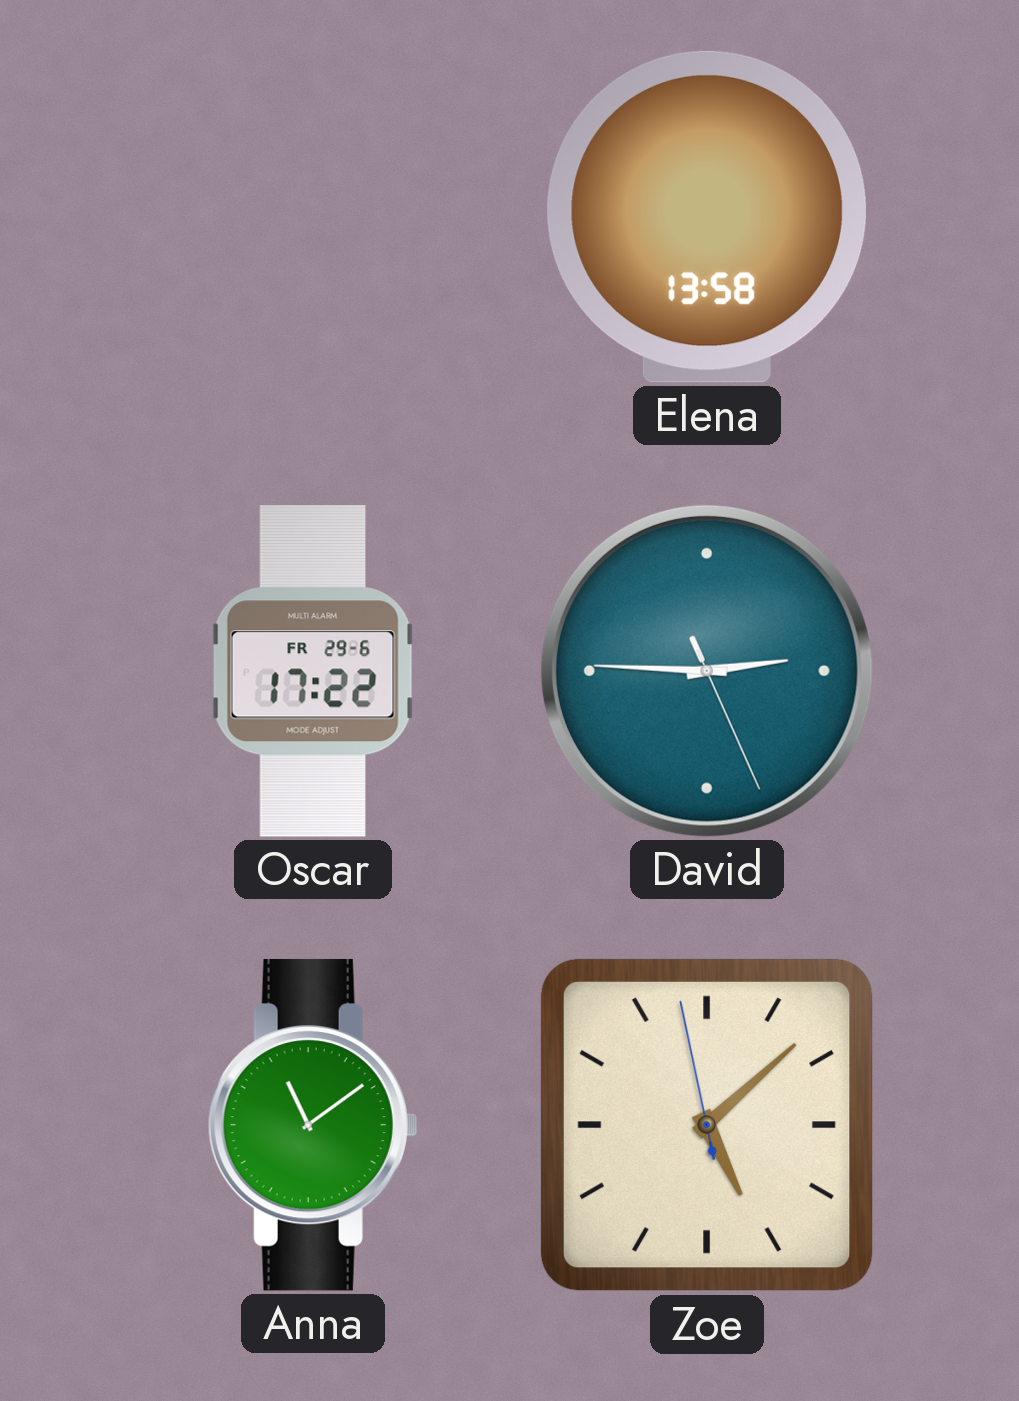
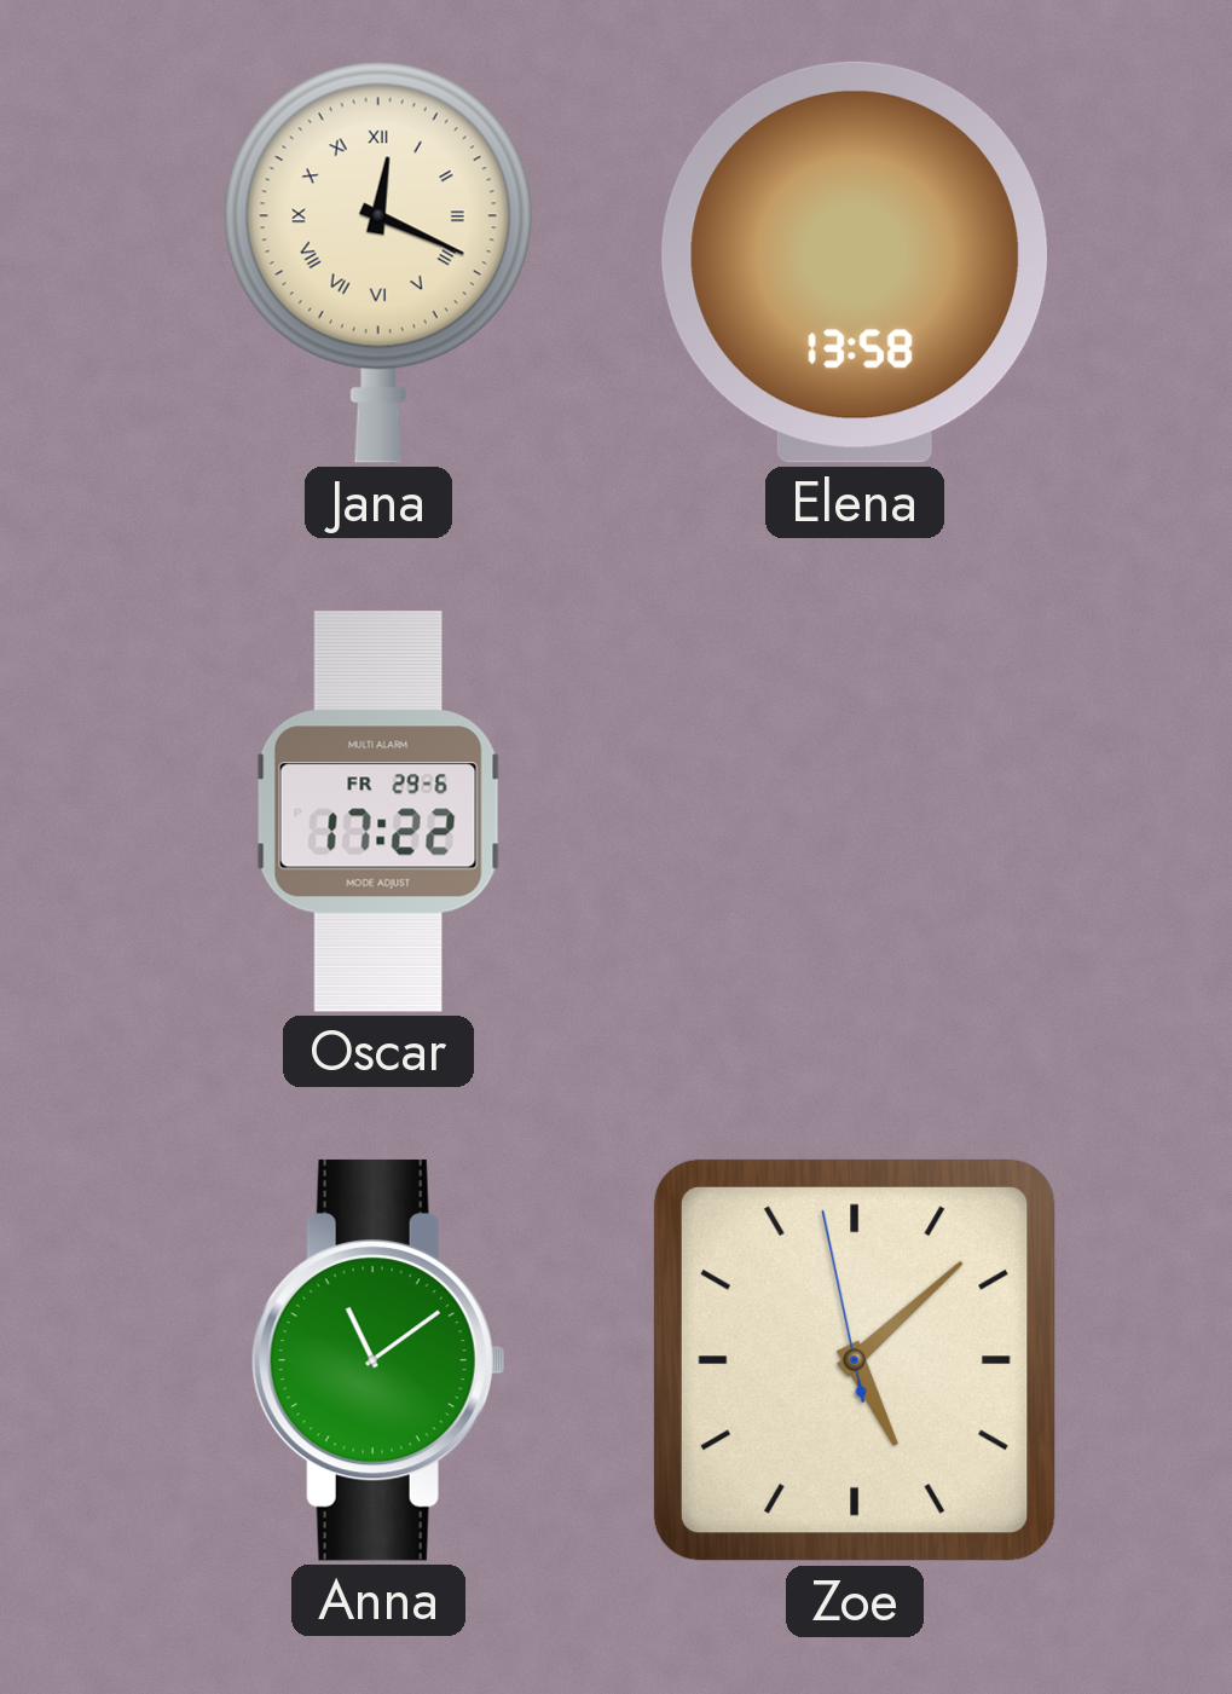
Jana: none -> 12:19 (378, 262)
David: 2:45 -> none (707, 671)
